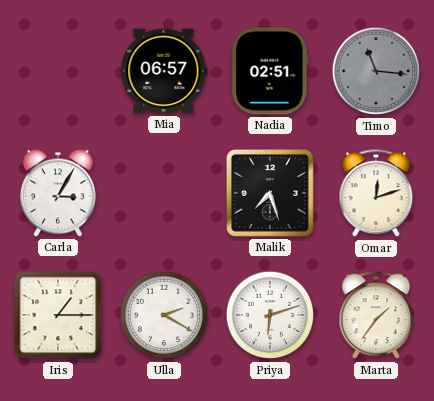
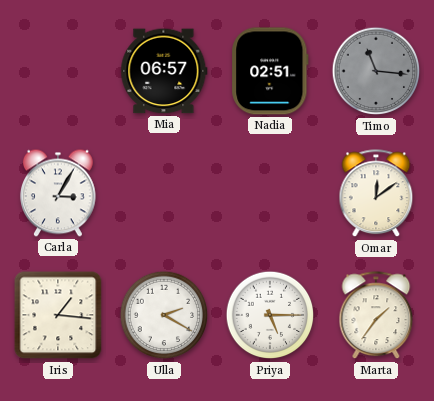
Malik: 7:27 -> none (271, 194)
Omar: 12:12 -> 12:09 (376, 194)
Iris: 1:15 -> 1:16 (58, 315)
Priya: 6:12 -> 5:15 (270, 315)
